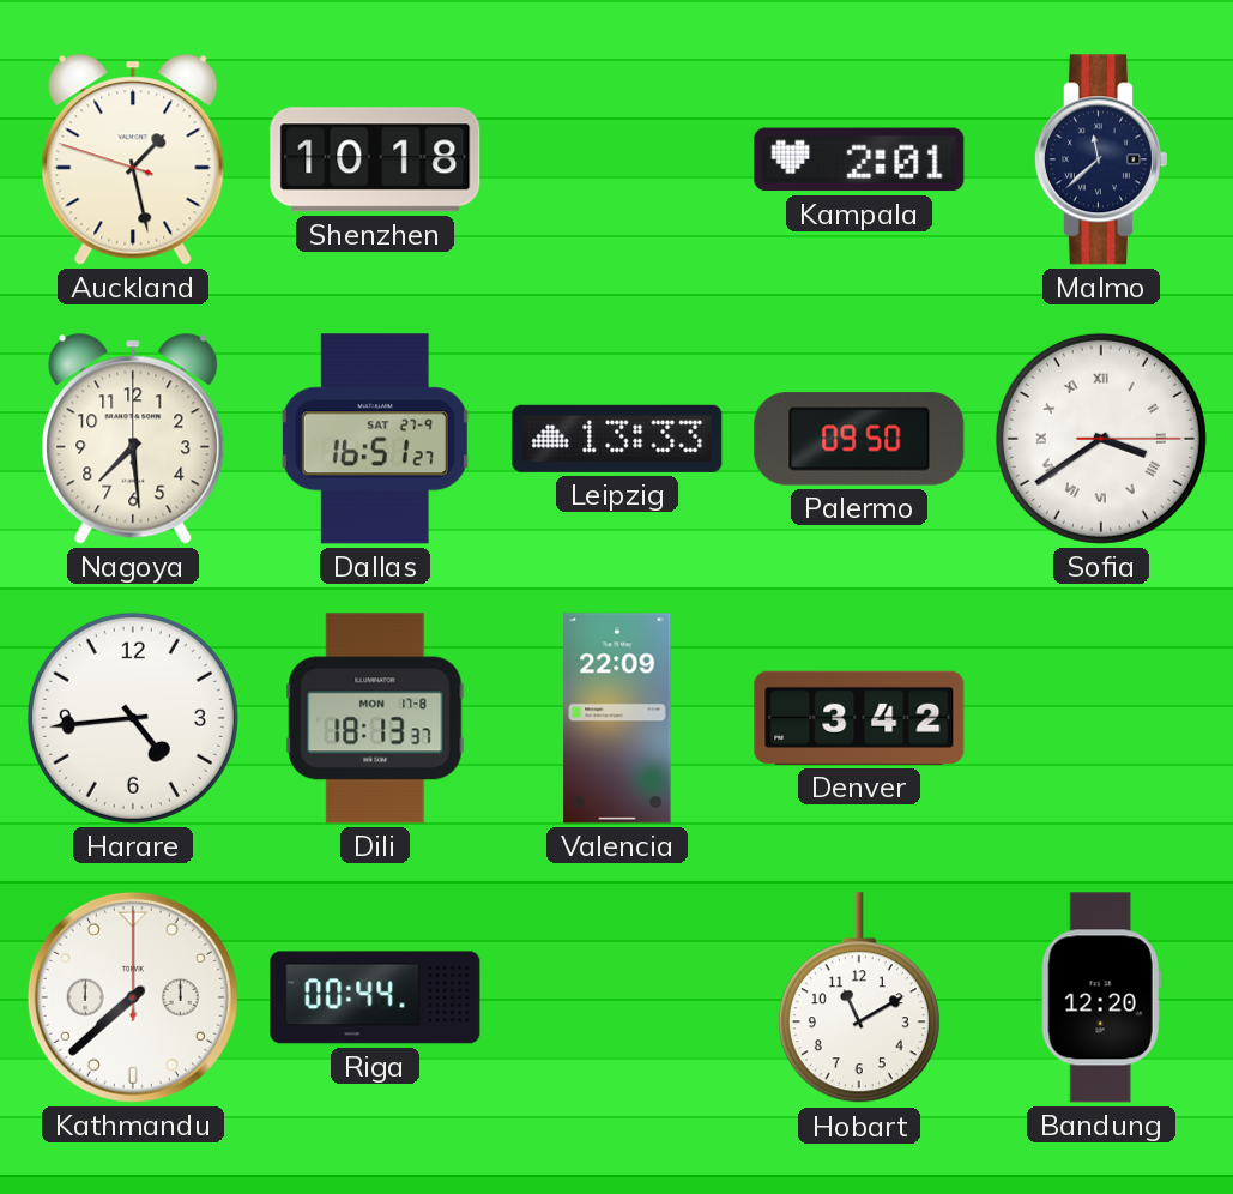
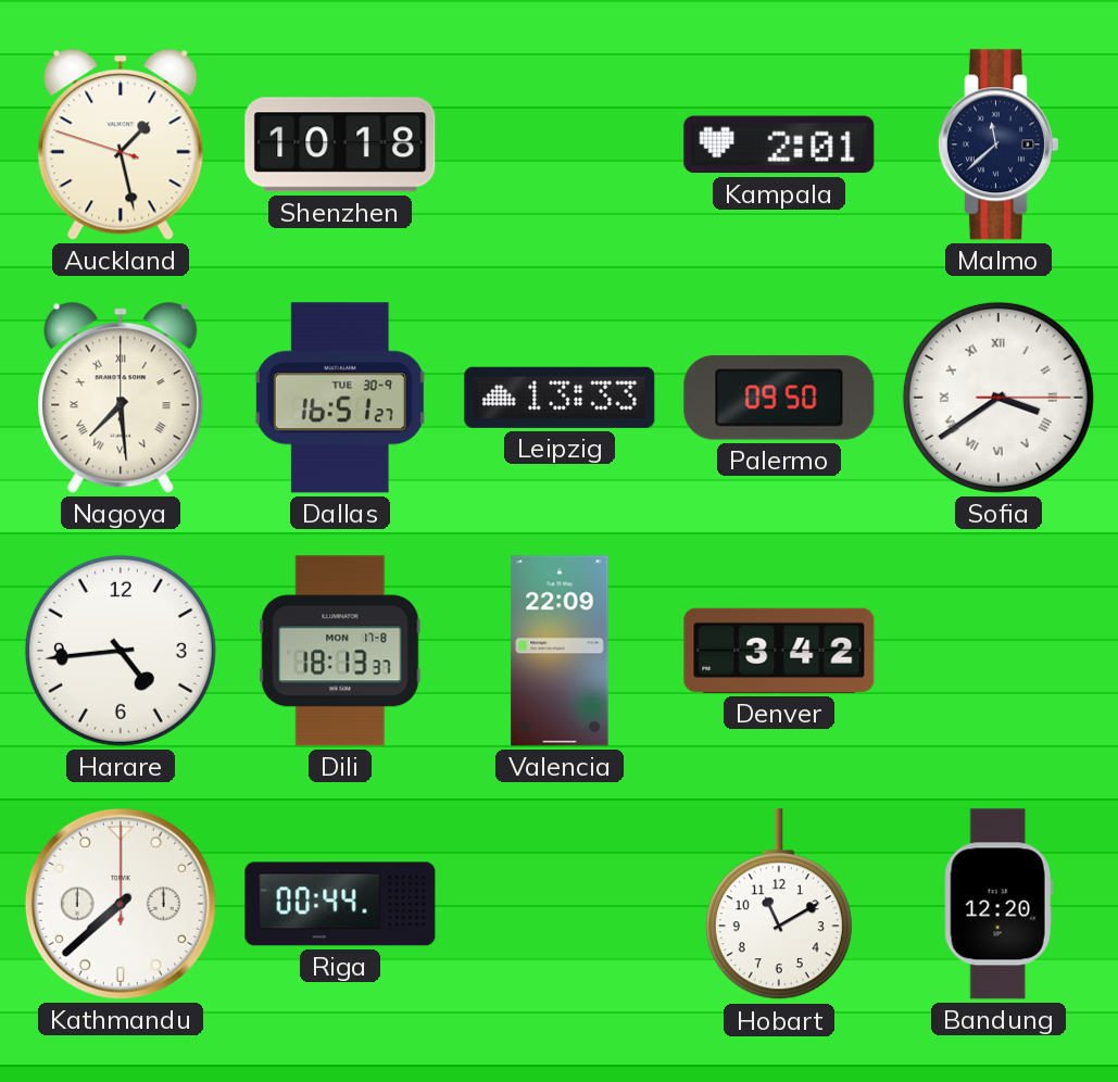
Nagoya numerals: Arabic -> Roman (121, 398)
Dallas date: SAT 27-9 -> TUE 30-9 (340, 398)
